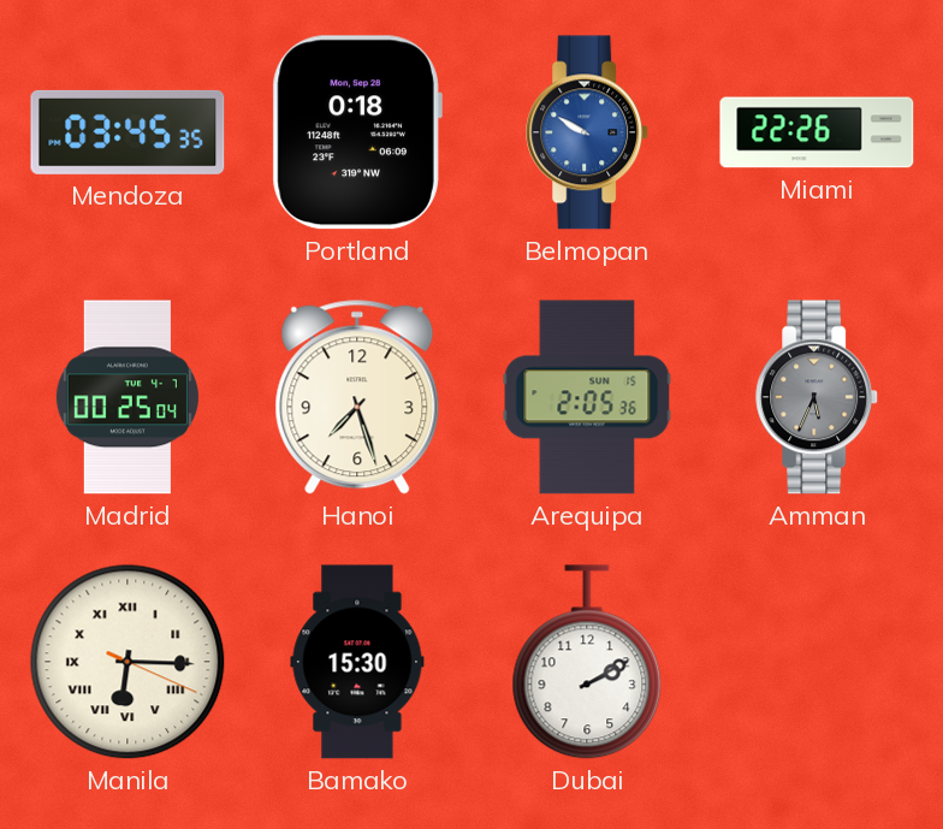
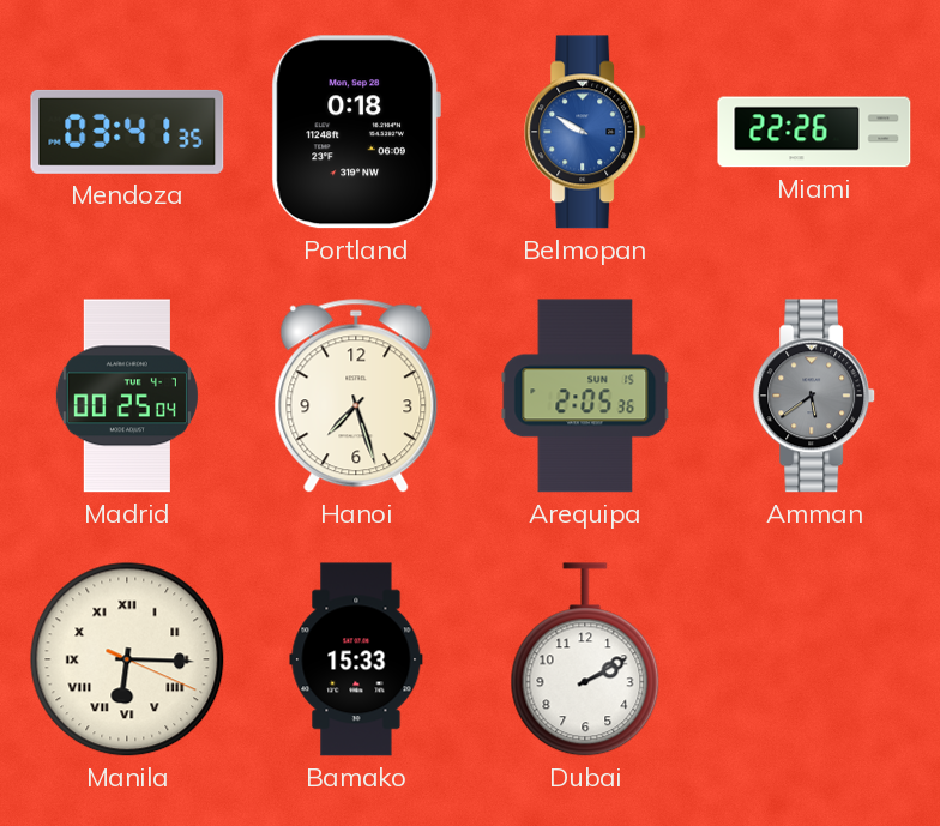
Mendoza: 03:45 -> 03:41 (127, 132)
Amman: 5:34 -> 5:39 (815, 396)
Bamako: 15:30 -> 15:33 (356, 659)
